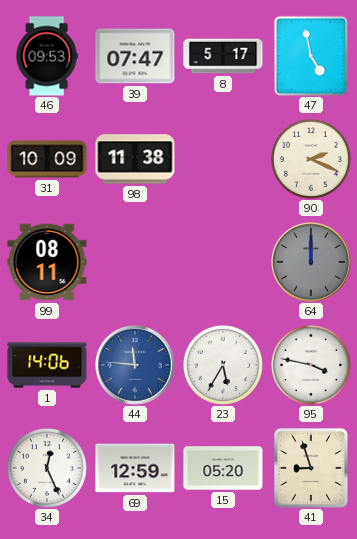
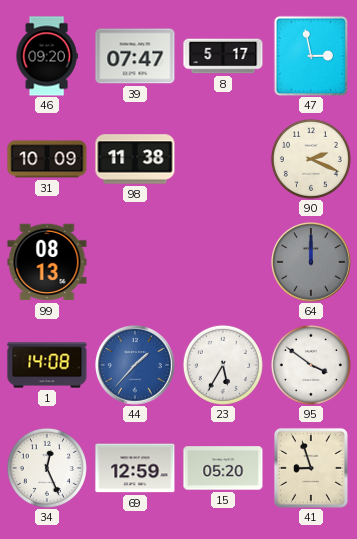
46: 09:53 -> 09:20 (47, 56)
47: 4:58 -> 2:58 (310, 55)
99: 08:11 -> 08:13 (47, 262)
1: 14:06 -> 14:08 (47, 365)
44: 11:46 -> 1:37 (136, 366)
95: 3:47 -> 3:51 (311, 365)
